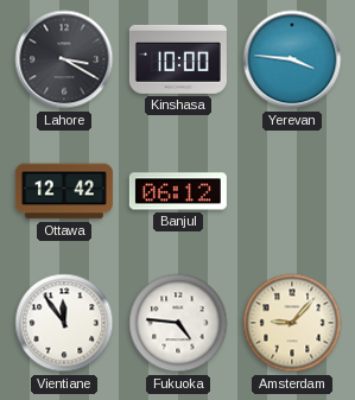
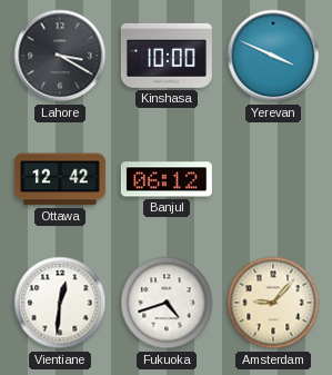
Yerevan: 3:46 -> 3:49 (273, 56)
Vientiane: 11:54 -> 12:31 (60, 303)
Fukuoka: 4:46 -> 4:42 (167, 303)
